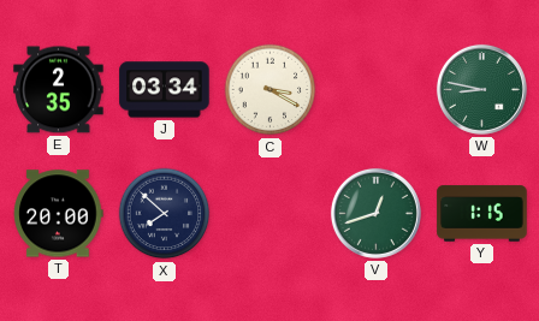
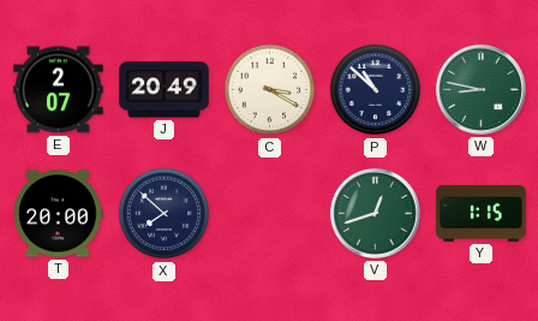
E: 2:35 -> 2:07 (59, 90)
J: 03:34 -> 20:49 (165, 90)
P: none -> 10:52 (376, 90)
